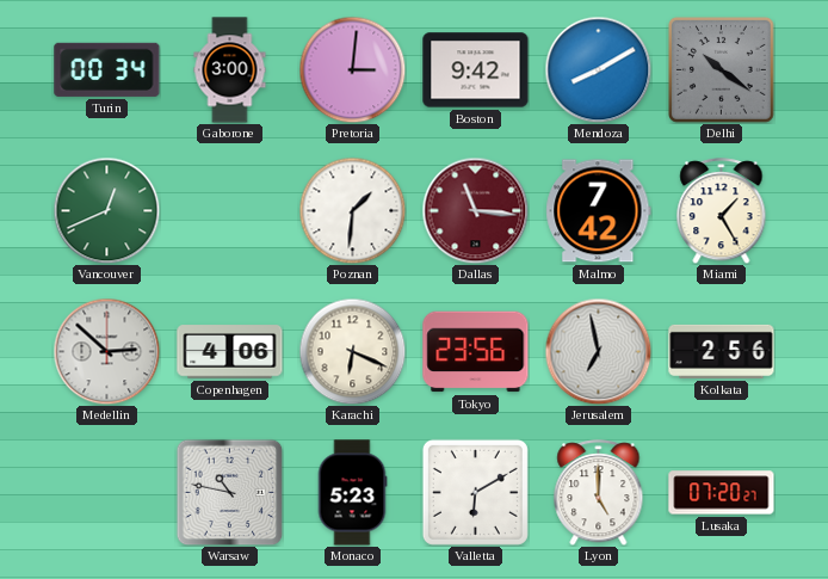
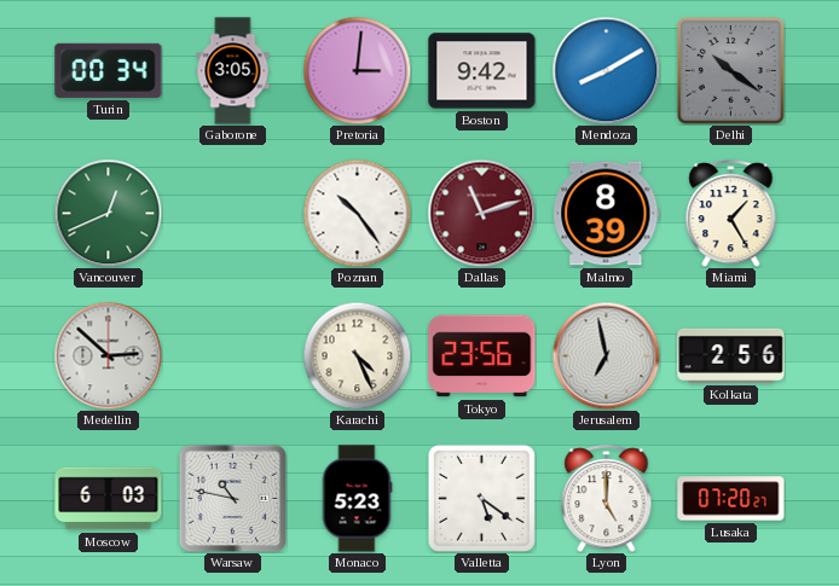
Gaborone: 3:00 -> 3:05 (233, 71)
Poznan: 1:31 -> 10:24 (357, 213)
Dallas: 11:16 -> 11:12 (481, 213)
Malmo: 7:42 -> 8:39 (607, 214)
Copenhagen: 4:06 -> none (230, 352)
Karachi: 6:19 -> 4:26 (357, 355)
Moscow: none -> 6:03 (109, 499)
Valletta: 6:10 -> 5:21 (481, 498)
